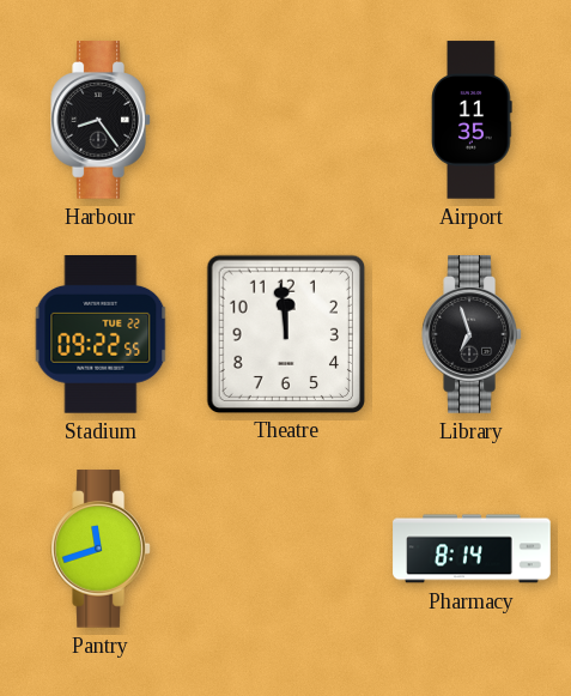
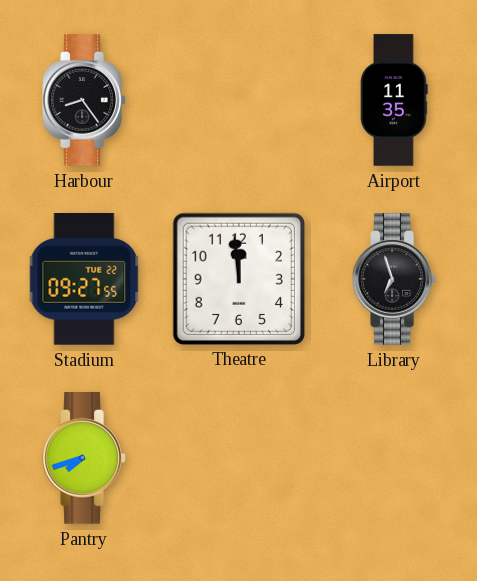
Stadium: 09:22 -> 09:27 (84, 280)
Pantry: 11:42 -> 7:42 (84, 458)
Pharmacy: 8:14 -> none (472, 549)
